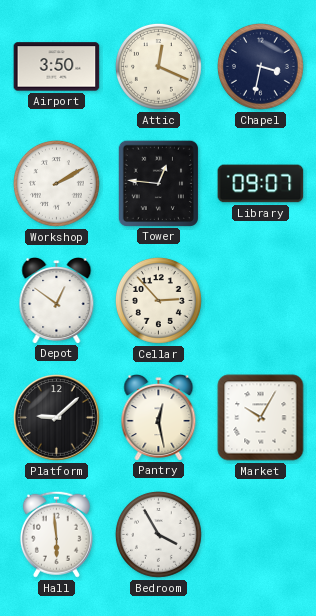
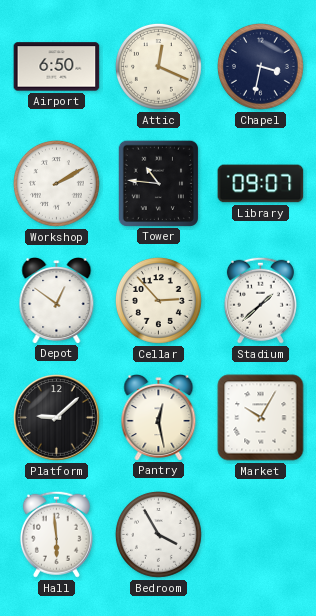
Airport: 3:50 -> 6:50 (57, 67)
Tower: 12:46 -> 10:46 (158, 183)
Stadium: none -> 1:38 (260, 300)
